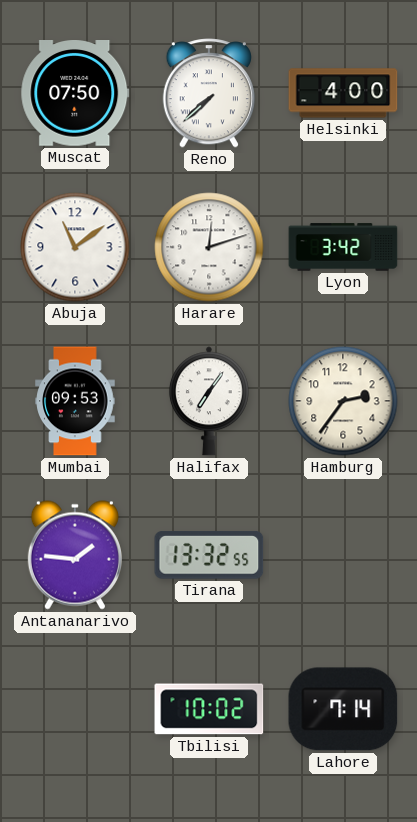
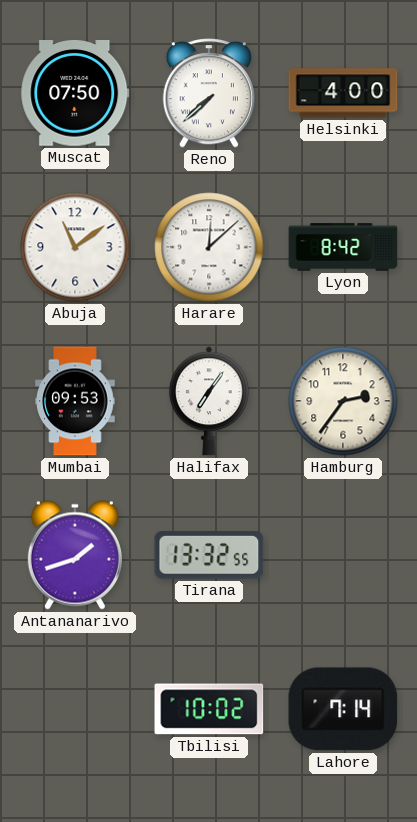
Harare: 12:12 -> 12:08 (209, 247)
Lyon: 3:42 -> 8:42 (343, 247)
Antananarivo: 1:46 -> 1:42 (75, 555)
